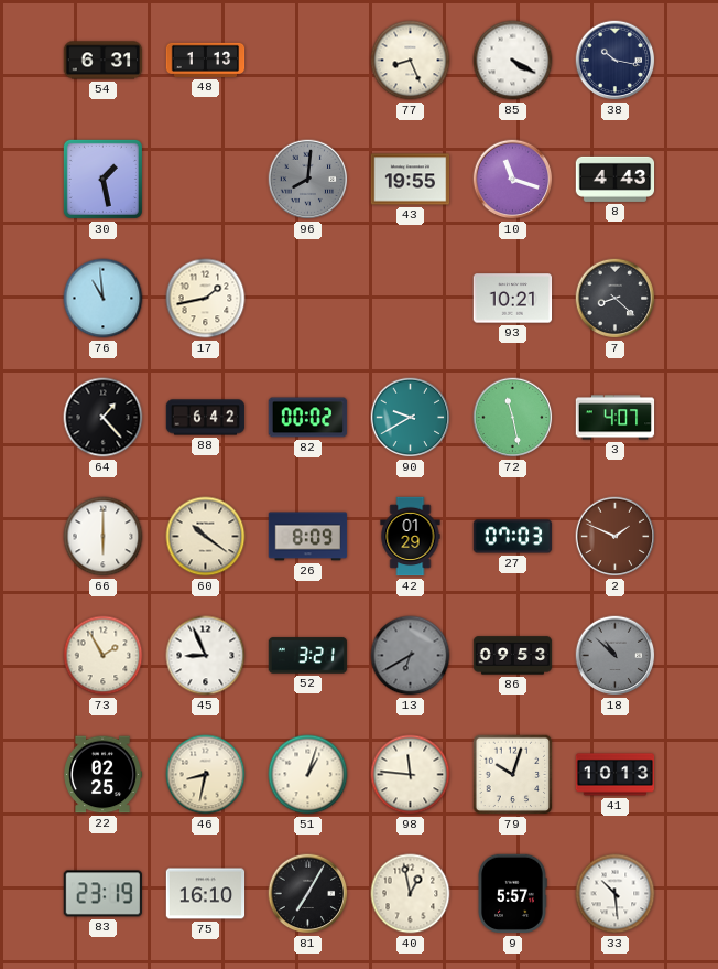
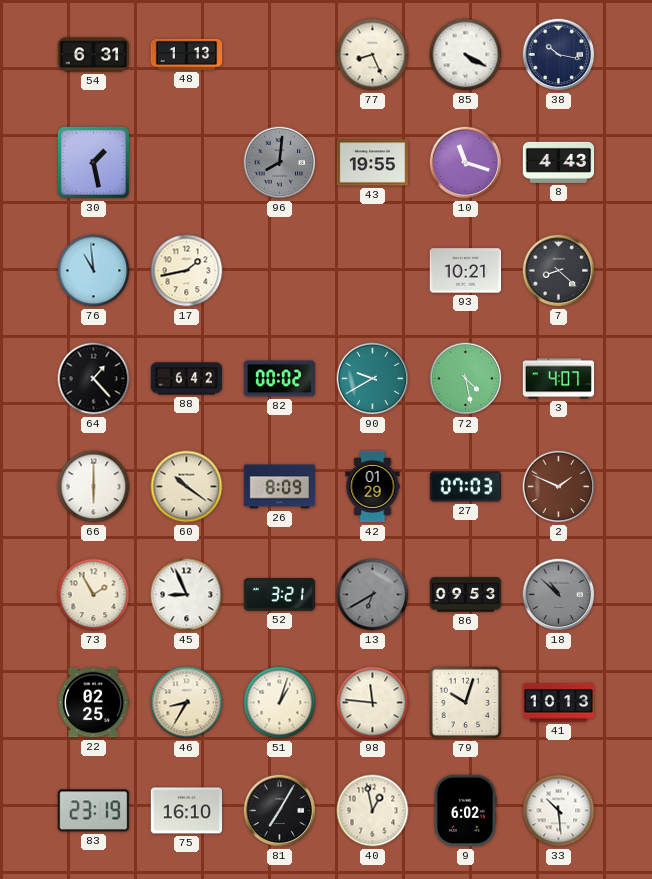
72: 11:28 -> 4:28 (466, 379)
46: 8:32 -> 8:35 (187, 703)
9: 5:57 -> 6:02 (465, 811)
